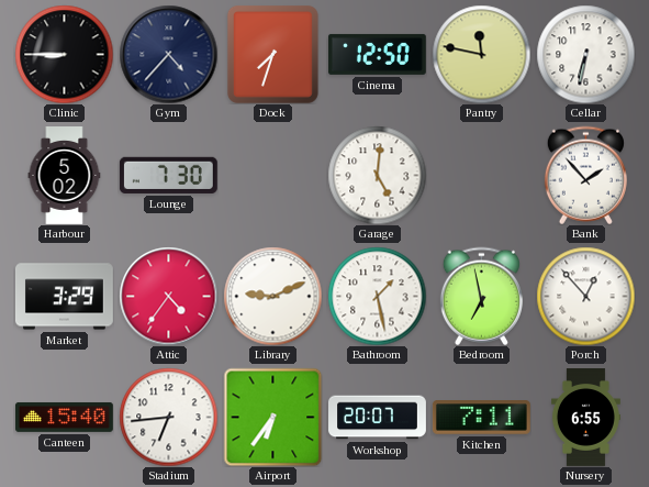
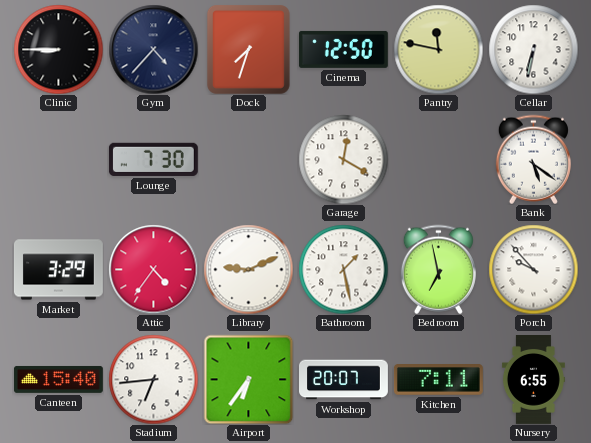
Harbour: 5:02 -> none (65, 176)
Garage: 5:01 -> 12:20 (343, 159)
Bank: 1:53 -> 5:21 (533, 159)
Porch: 12:53 -> 9:53 (533, 269)
